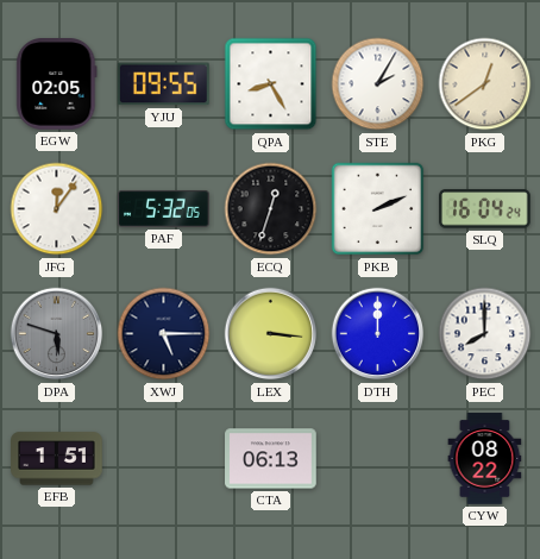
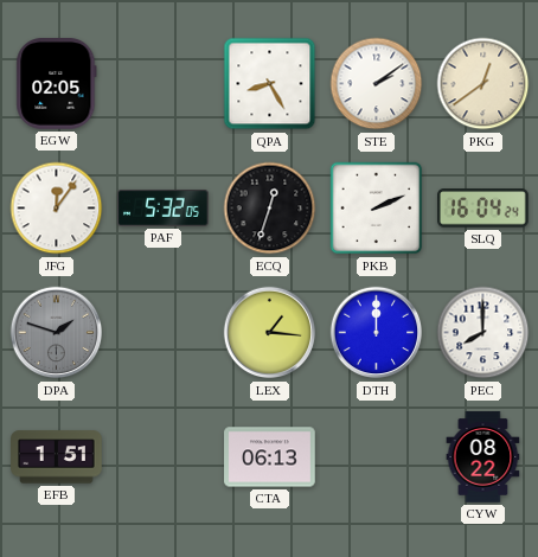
YJU: 09:55 -> none (163, 84)
STE: 2:05 -> 2:09 (377, 84)
DPA: 5:48 -> 1:48 (57, 333)
XWJ: 5:15 -> none (164, 334)
LEX: 3:16 -> 1:16 (270, 333)
